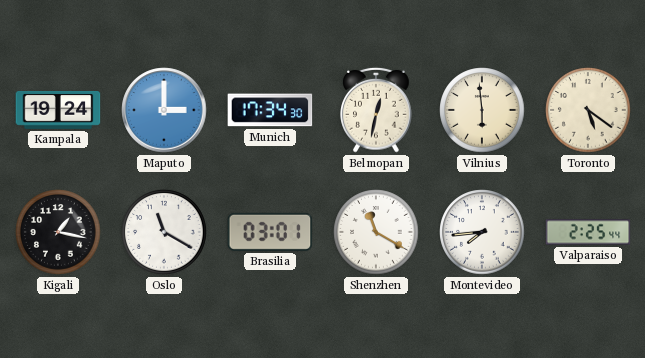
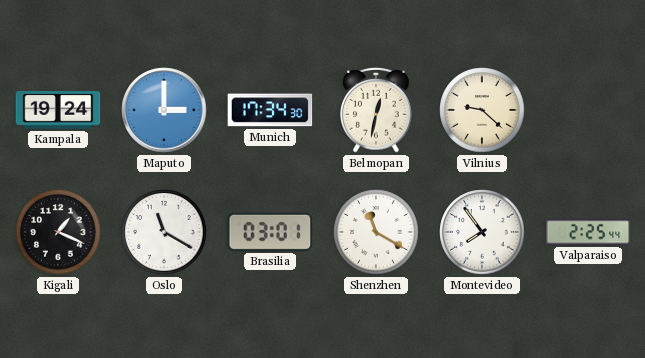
Vilnius: 5:59 -> 9:22 (482, 110)
Toronto: 5:21 -> none (588, 110)
Kigali: 1:17 -> 1:19 (58, 232)
Montevideo: 7:44 -> 7:54 (482, 232)
